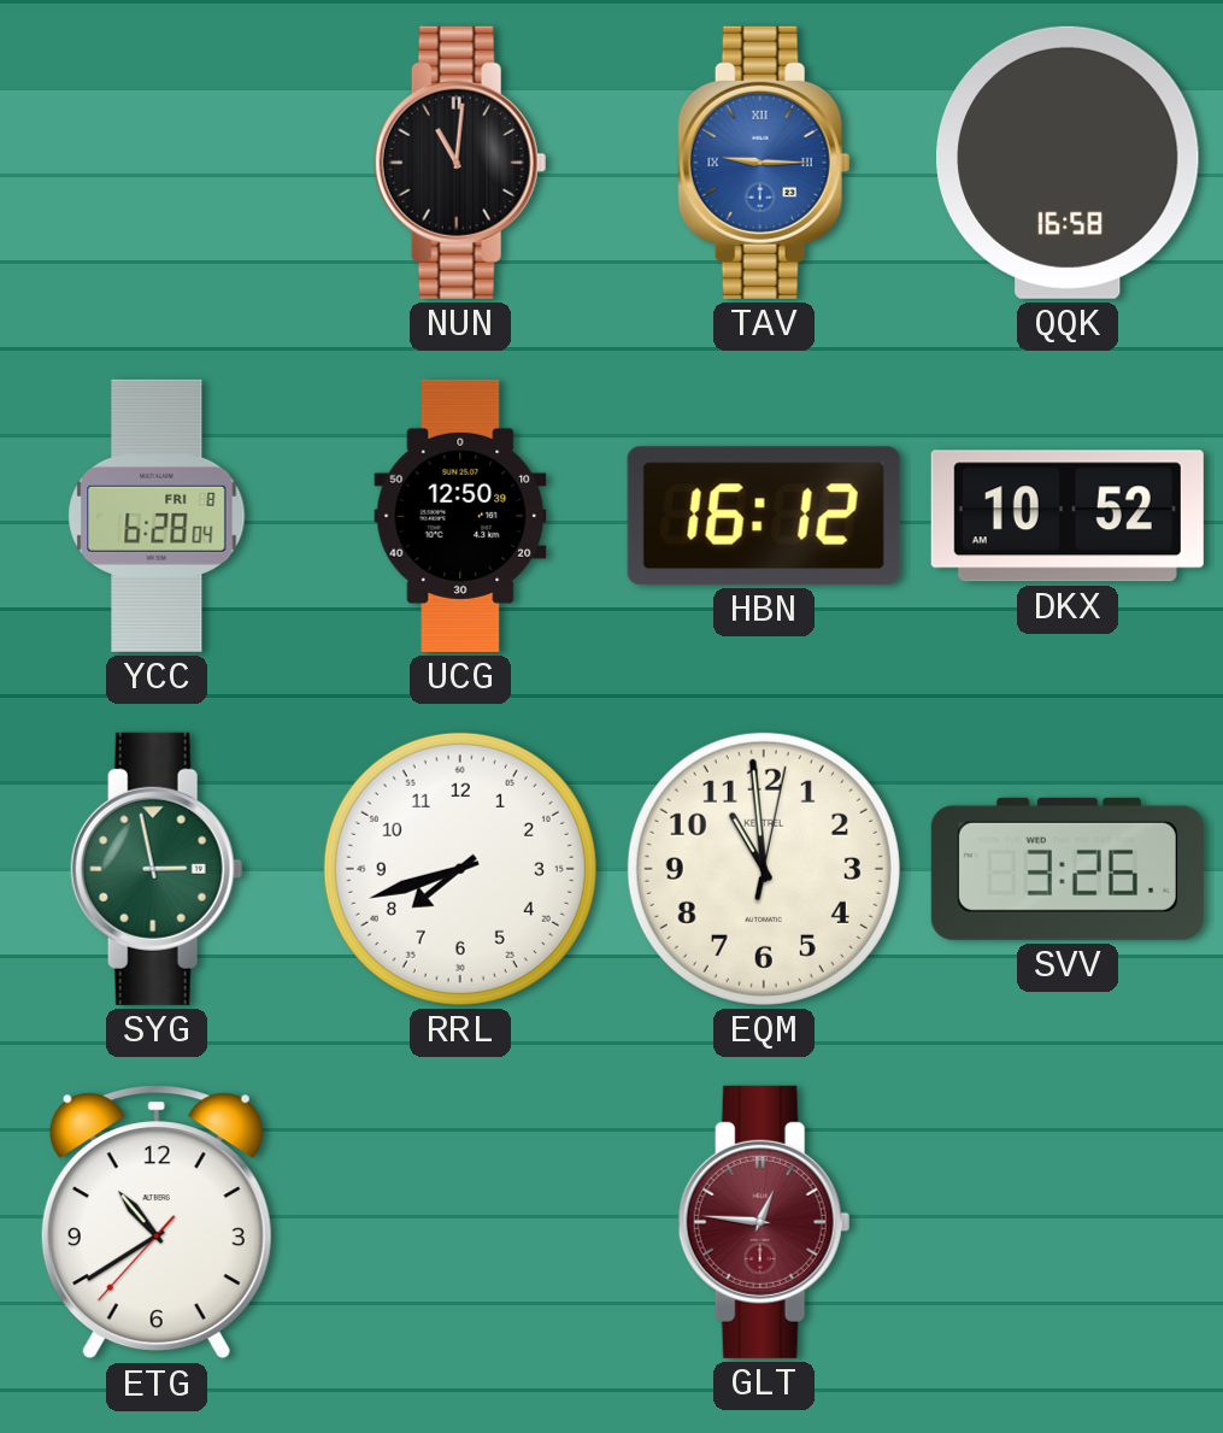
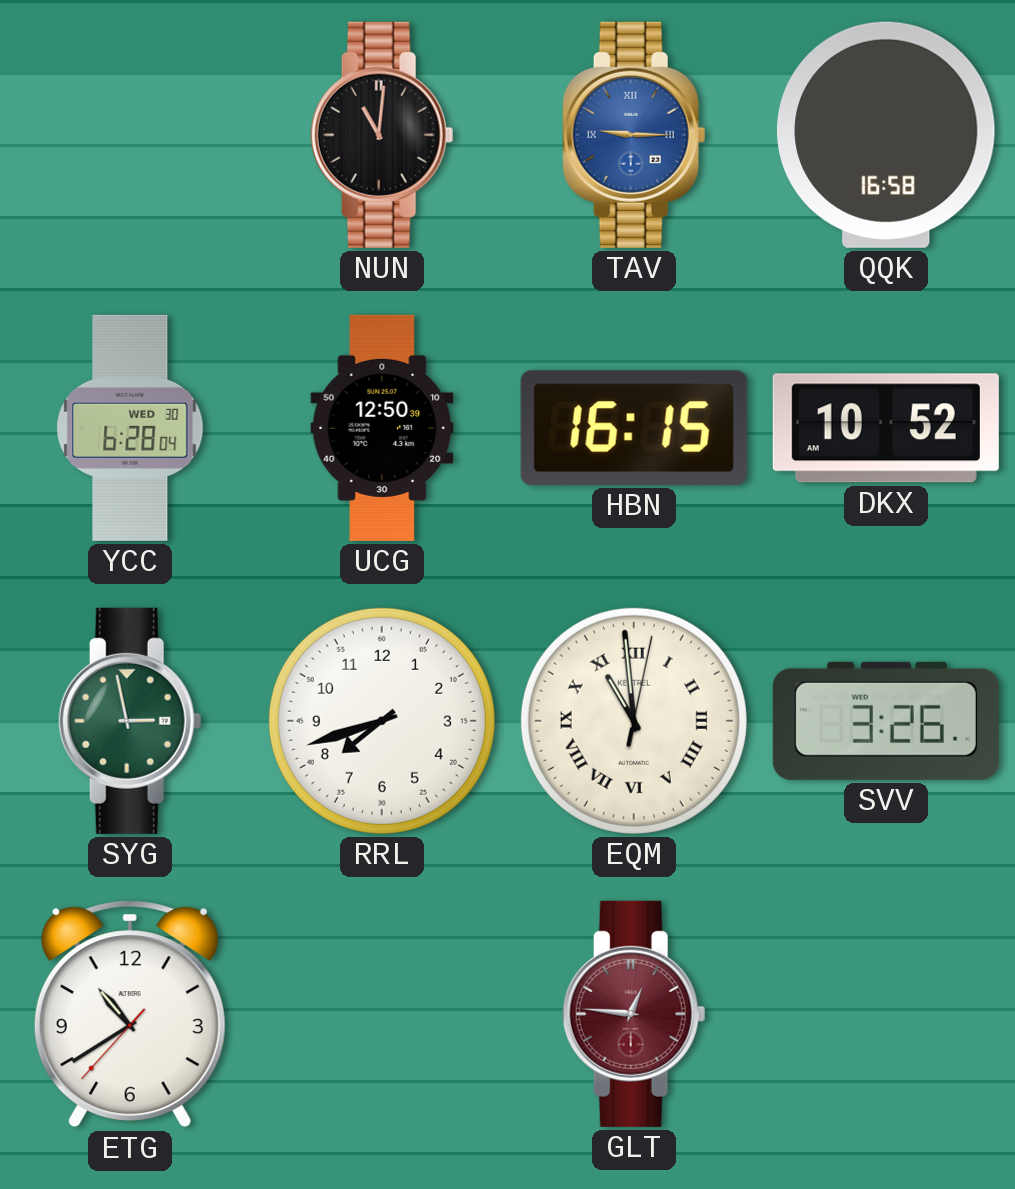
YCC date: FRI 8 -> WED 30 (130, 428)
HBN: 16:12 -> 16:15 (634, 428)
EQM numerals: Arabic -> Roman (634, 721)
